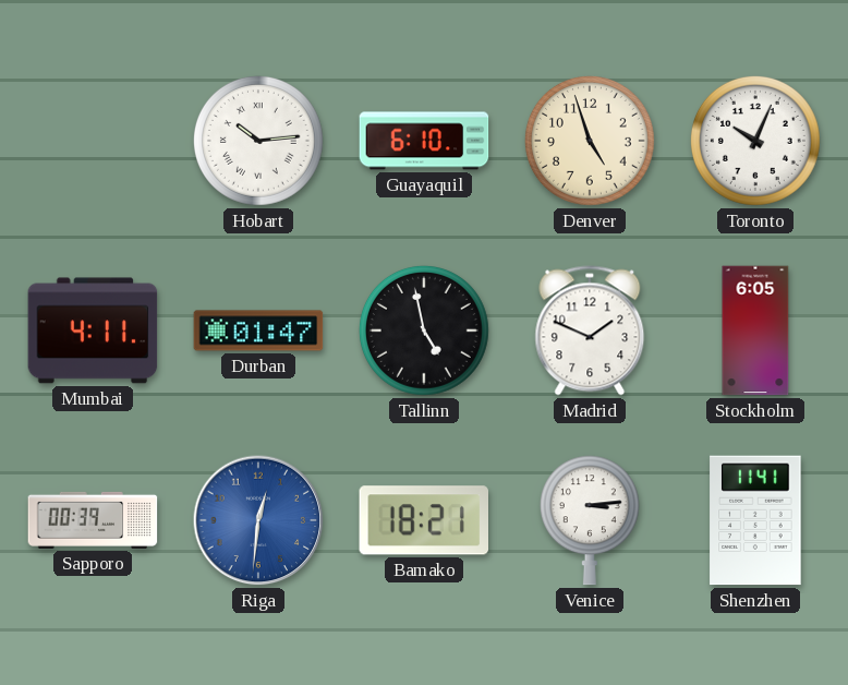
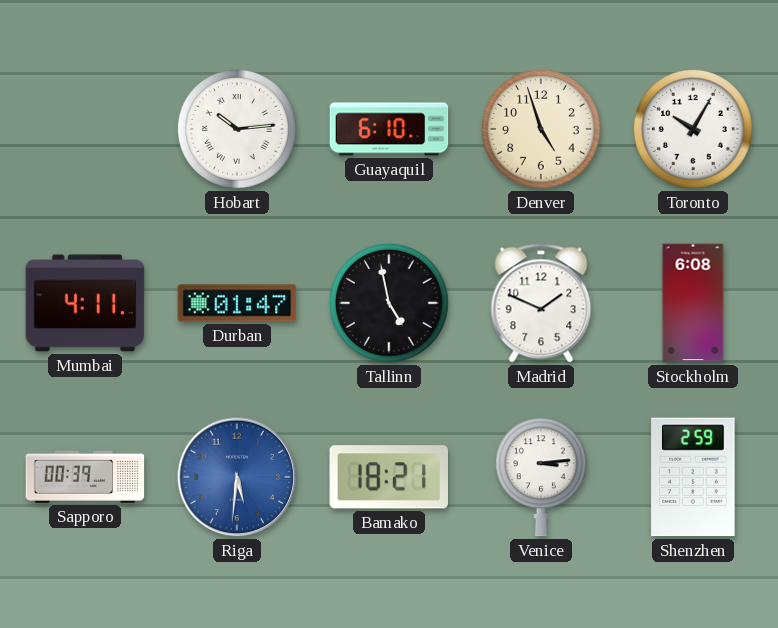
Toronto: 10:04 -> 10:05 (693, 129)
Stockholm: 6:05 -> 6:08 (693, 303)
Riga: 12:31 -> 5:31 (237, 477)
Shenzhen: 11:41 -> 2:59 (693, 477)
